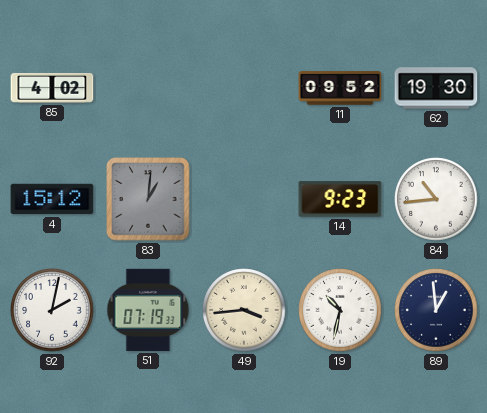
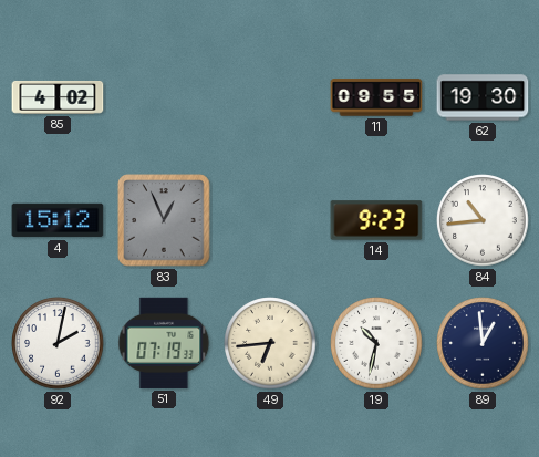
11: 09:52 -> 09:55 (376, 97)
83: 1:01 -> 12:56 (164, 220)
49: 3:44 -> 6:44 (270, 343)
